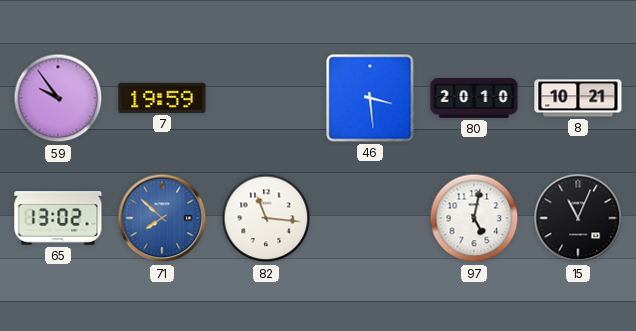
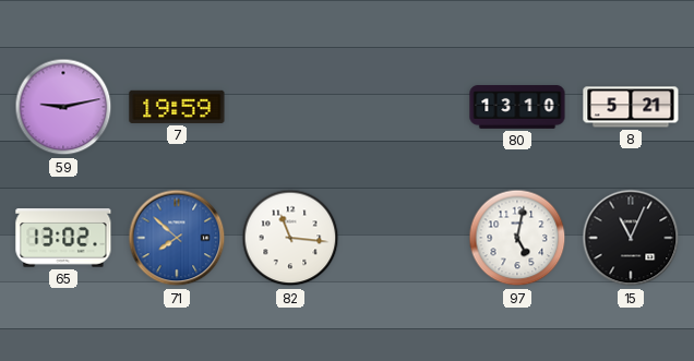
59: 9:54 -> 9:13 (63, 107)
46: 3:29 -> none (370, 98)
80: 20:10 -> 13:10 (517, 107)
8: 10:21 -> 5:21 (631, 107)
